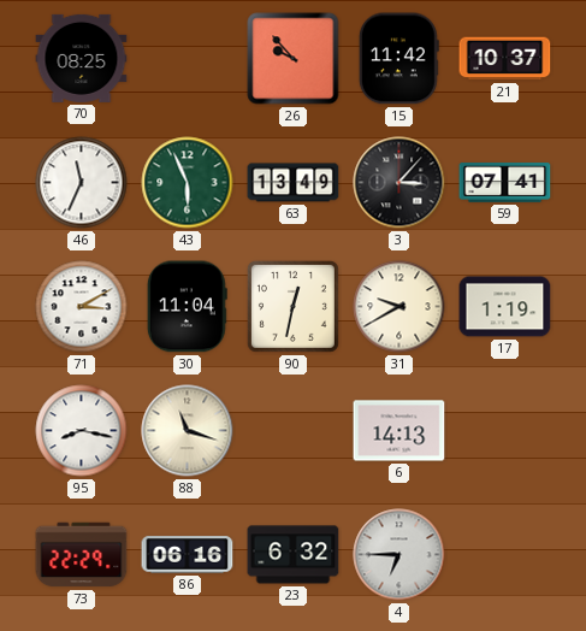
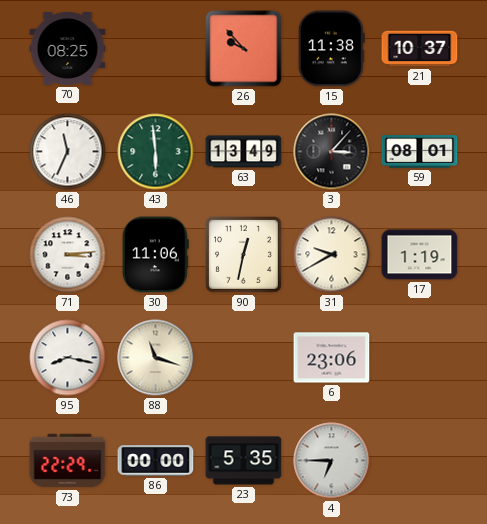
15: 11:42 -> 11:38 (331, 49)
43: 5:56 -> 5:59 (156, 152)
59: 07:41 -> 08:01 (420, 152)
71: 3:10 -> 3:14 (68, 255)
30: 11:04 -> 11:06 (155, 255)
6: 14:13 -> 23:06 (332, 358)
86: 06:16 -> 00:00 (156, 461)
23: 6:32 -> 5:35 (244, 461)
